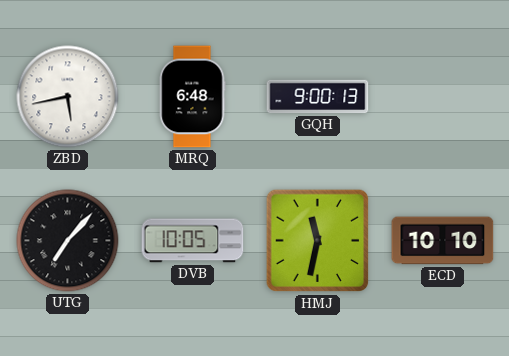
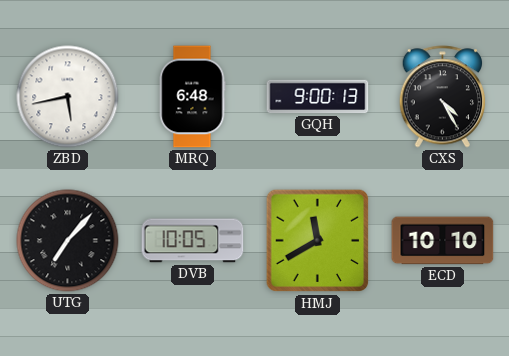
CXS: none -> 4:25 (442, 97)
HMJ: 11:32 -> 11:40 (318, 241)
